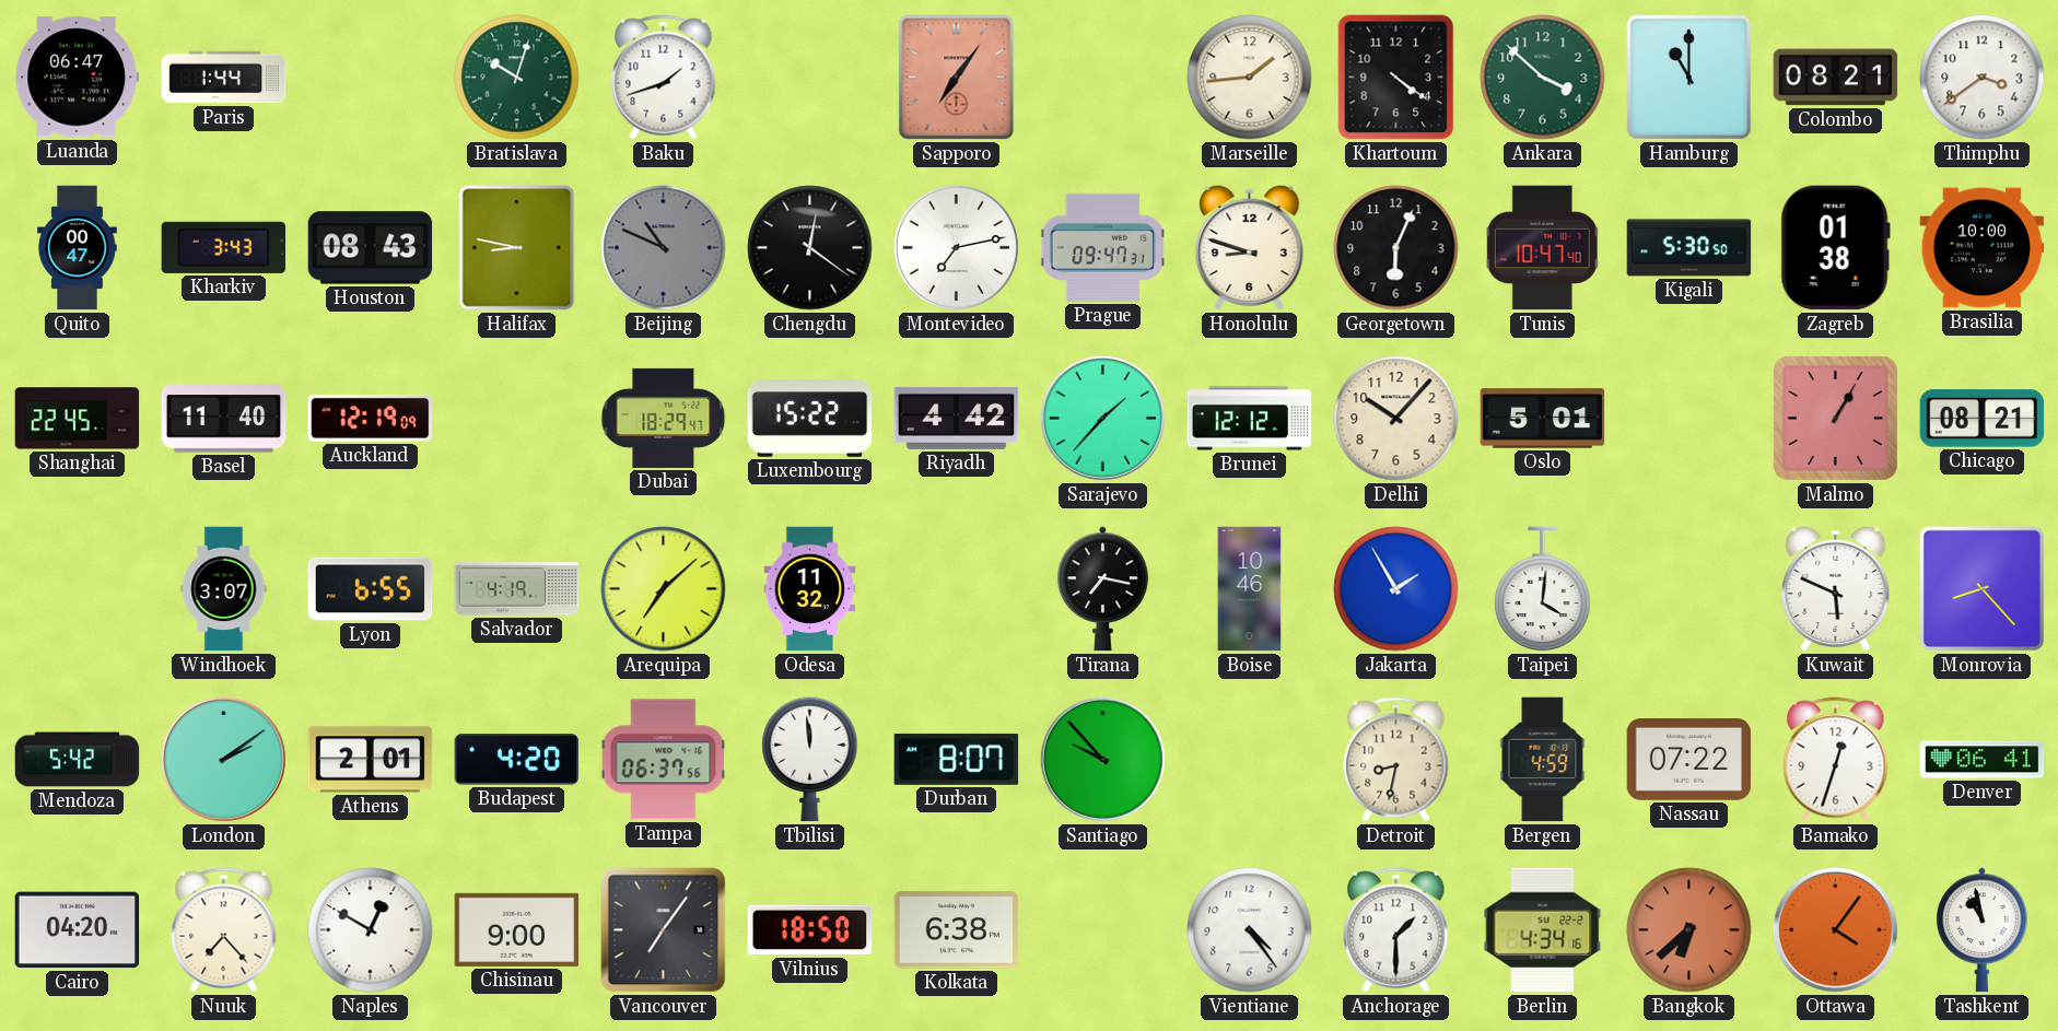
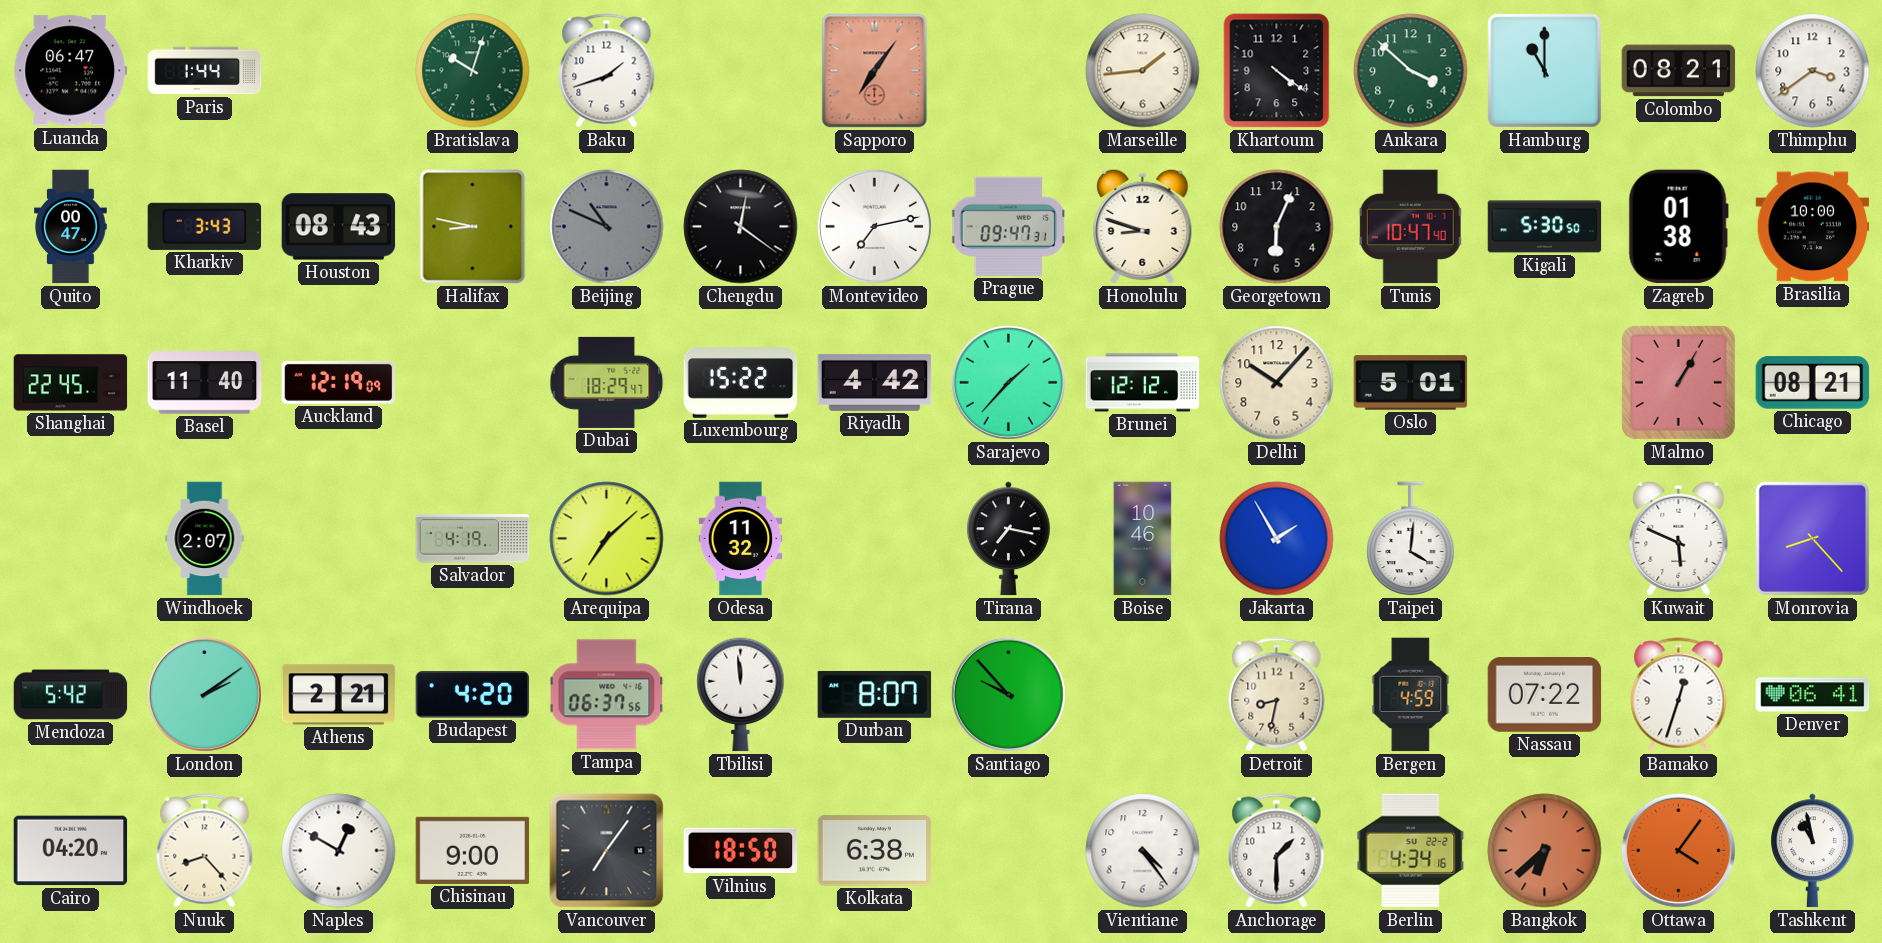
Windhoek: 3:07 -> 2:07 (205, 539)
Lyon: 6:55 -> none (371, 589)
Athens: 2:01 -> 2:21 (339, 695)
Nuuk: 7:23 -> 8:23 (205, 851)
